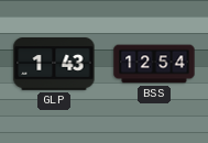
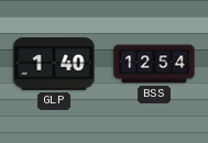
GLP: 1:43 -> 1:40 (54, 65)
